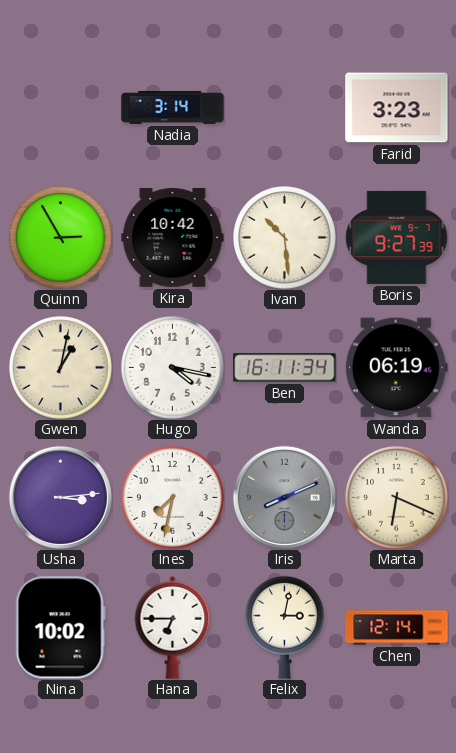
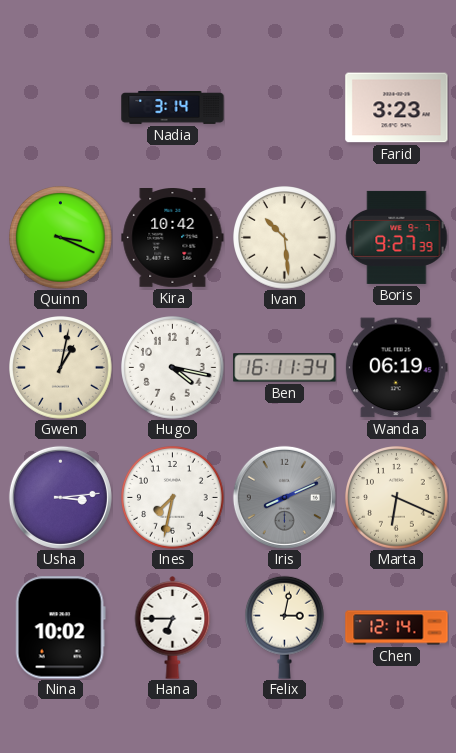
Quinn: 2:55 -> 3:19 (61, 238)
